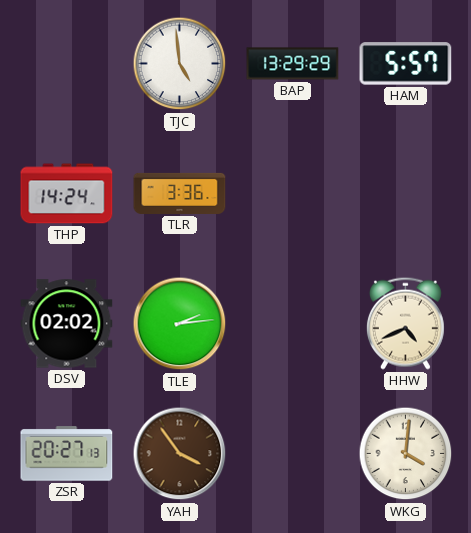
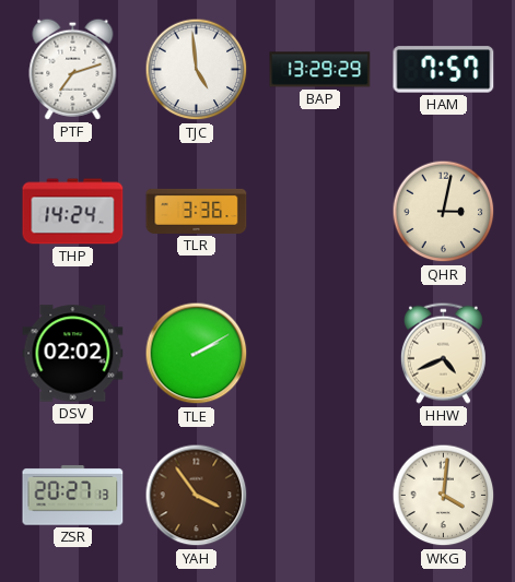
PTF: none -> 7:12 (73, 69)
HAM: 5:57 -> 7:57 (444, 70)
QHR: none -> 3:02 (444, 212)
TLE: 2:14 -> 2:10 (197, 354)
